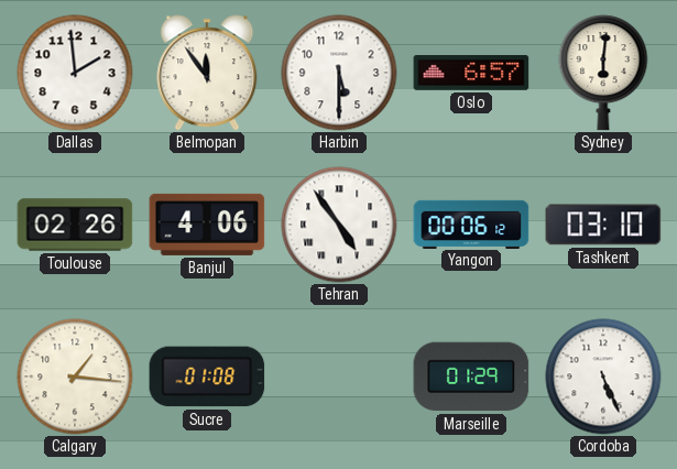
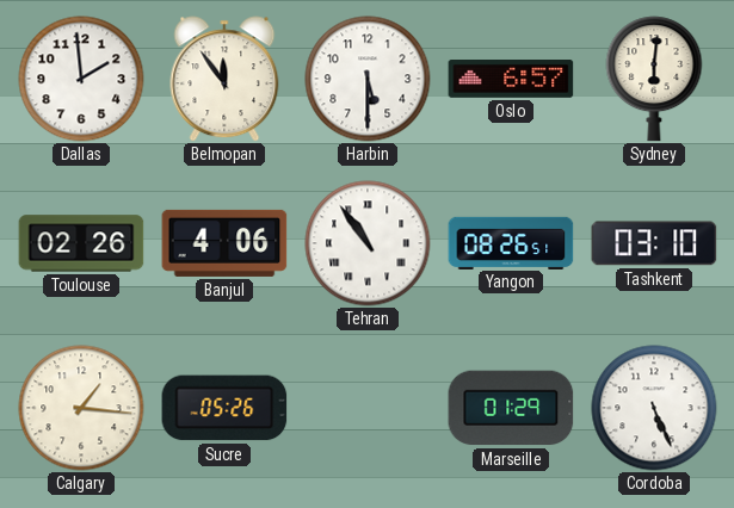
Tehran: 4:54 -> 10:54 (368, 243)
Yangon: 00:06 -> 08:26 (511, 242)
Sucre: 01:08 -> 05:26 (224, 408)
